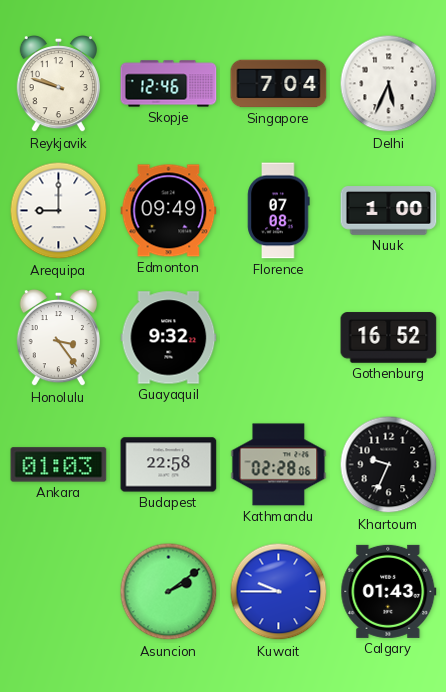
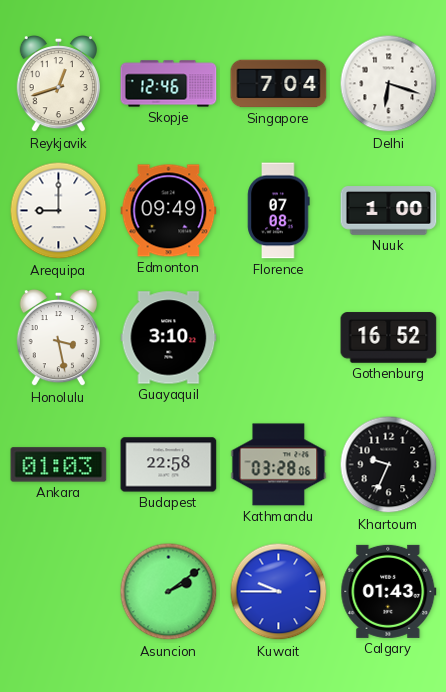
Reykjavik: 9:48 -> 12:42 (58, 85)
Delhi: 5:34 -> 6:18 (389, 84)
Honolulu: 3:24 -> 3:28 (58, 339)
Guayaquil: 9:32 -> 3:10 (169, 338)
Kathmandu: 02:28 -> 03:28 (279, 465)
